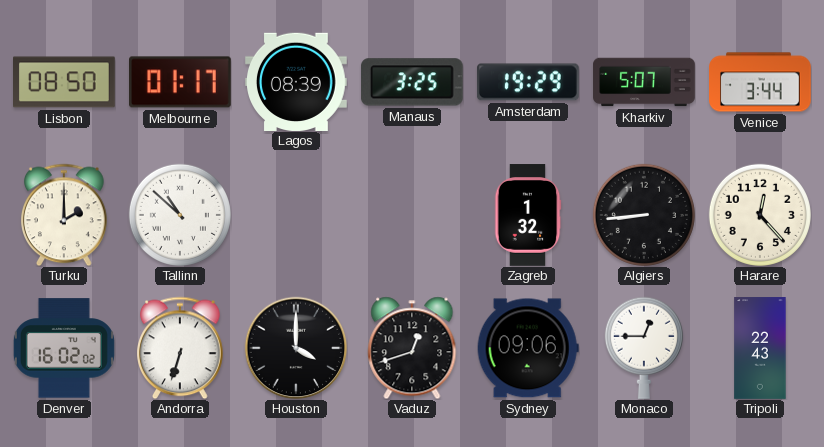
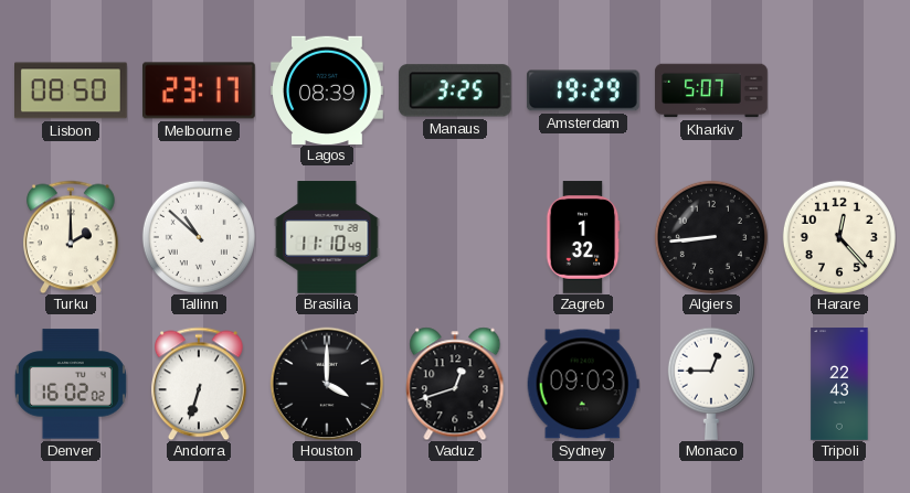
Melbourne: 01:17 -> 23:17 (200, 90)
Venice: 3:44 -> none (760, 82)
Brasilia: none -> 11:10 (327, 237)
Sydney: 09:06 -> 09:03 (583, 384)
